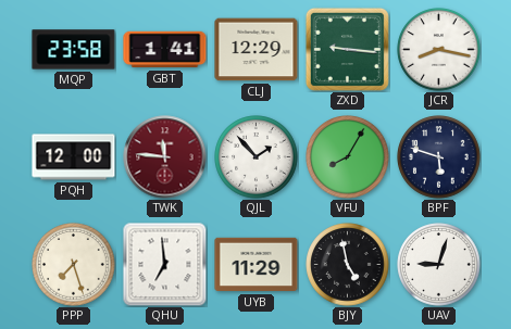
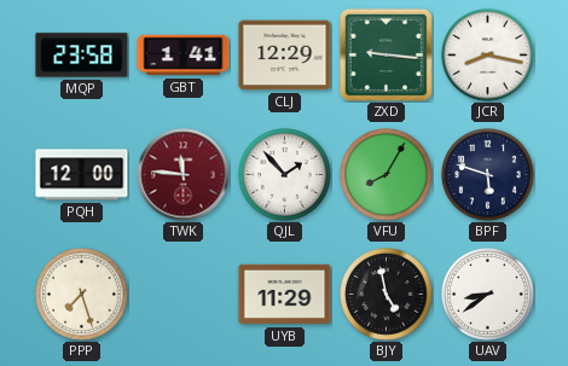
QHU: 6:59 -> none (164, 264)
UAV: 9:03 -> 8:39 (488, 295)
